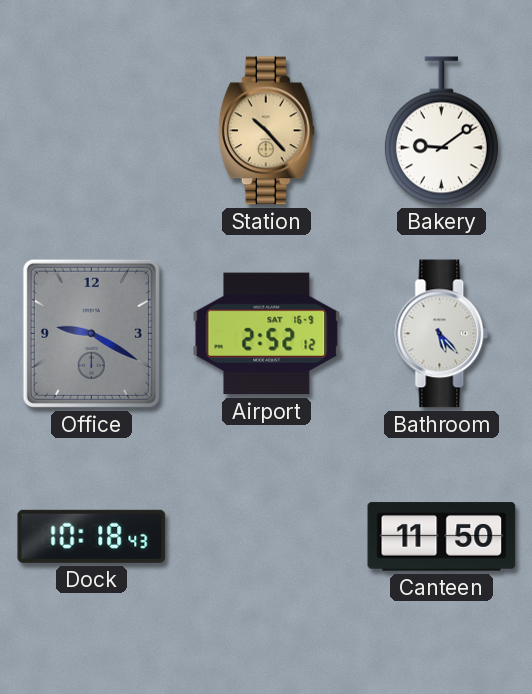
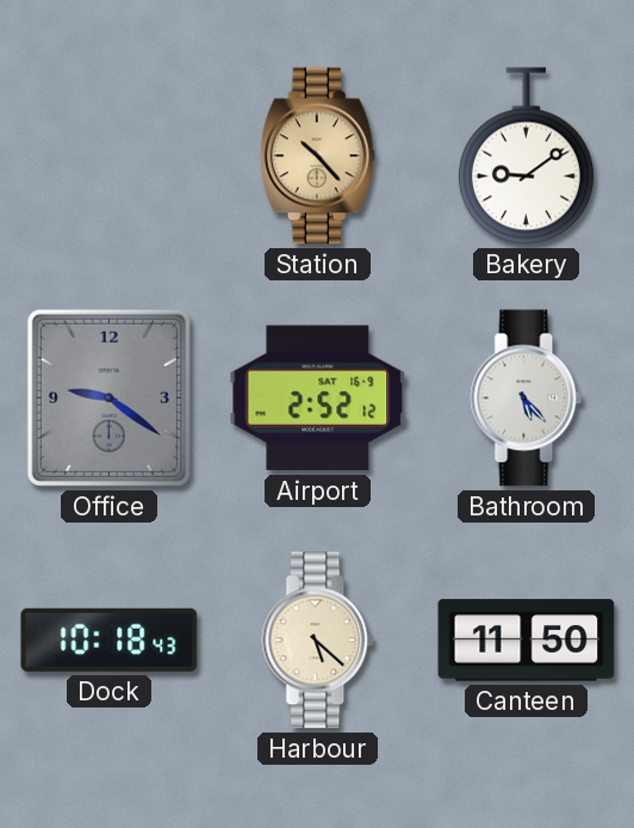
Office: 9:20 -> 9:21 (108, 397)
Harbour: none -> 5:22 (318, 641)
